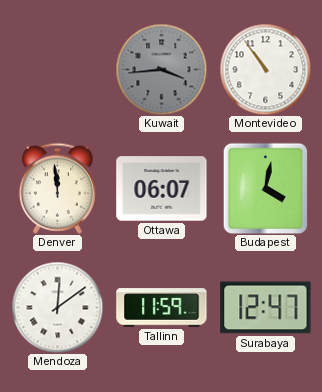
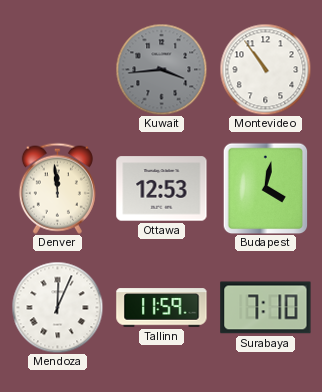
Ottawa: 06:07 -> 12:53 (162, 189)
Mendoza: 12:09 -> 12:04 (57, 307)
Surabaya: 12:47 -> 7:10 (266, 308)
